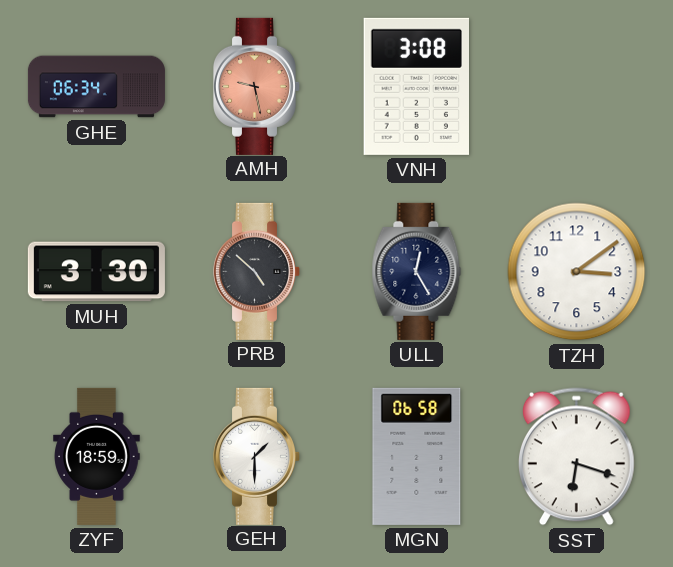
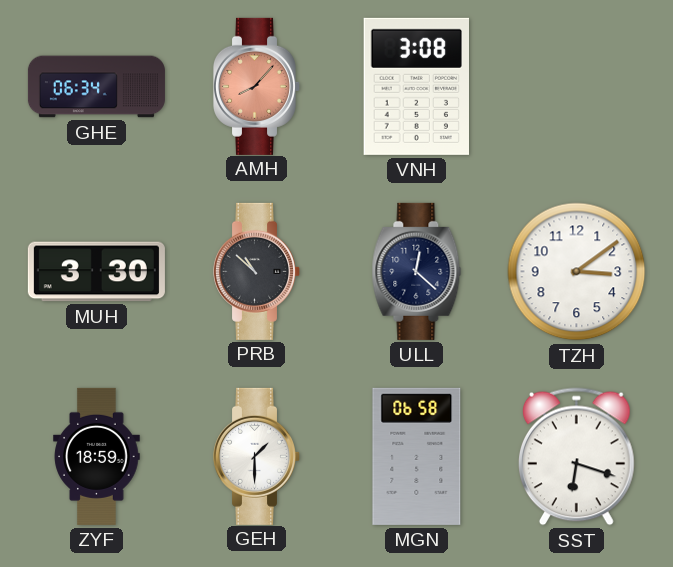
AMH: 9:28 -> 8:07 (256, 86)
PRB: 4:52 -> 10:52 (256, 271)
ULL: 12:25 -> 12:22 (417, 271)
